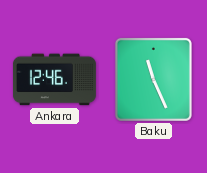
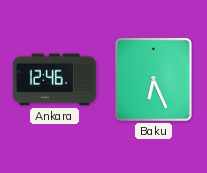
Baku: 11:26 -> 6:26 (153, 79)
